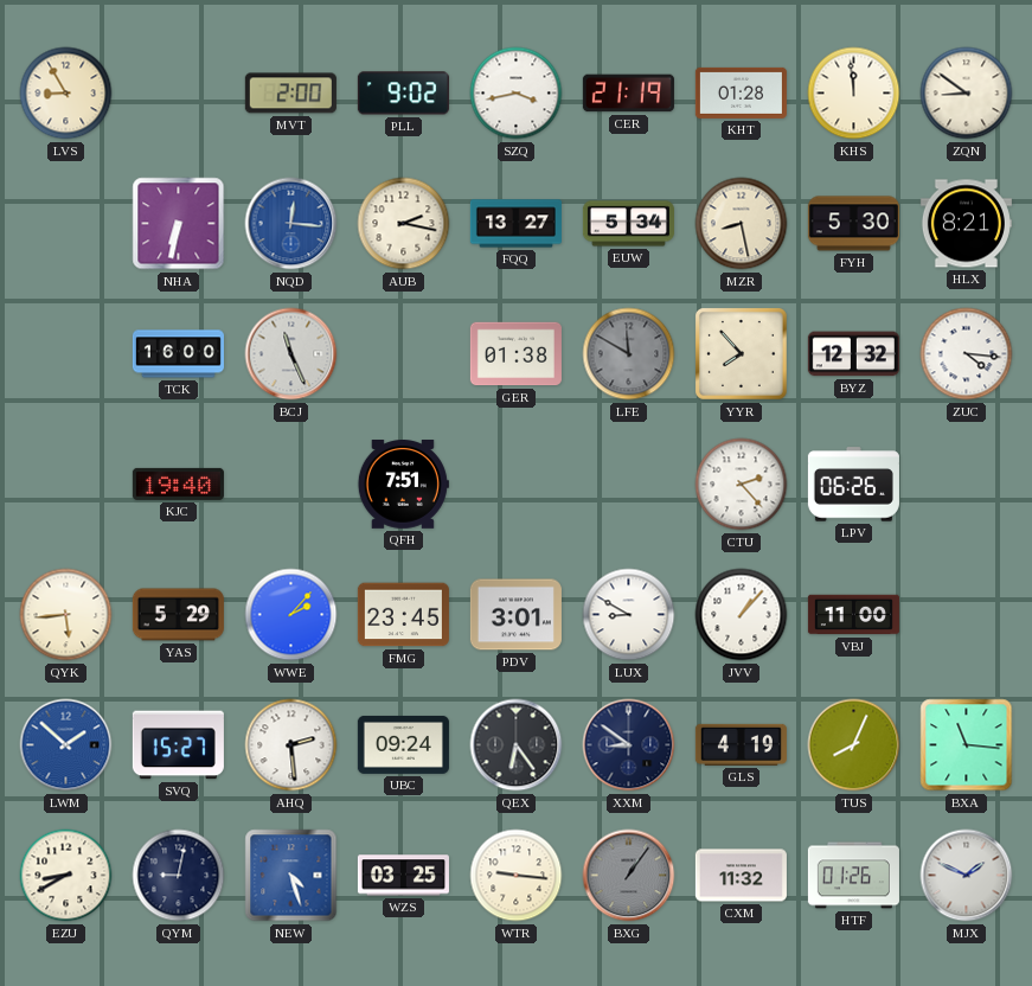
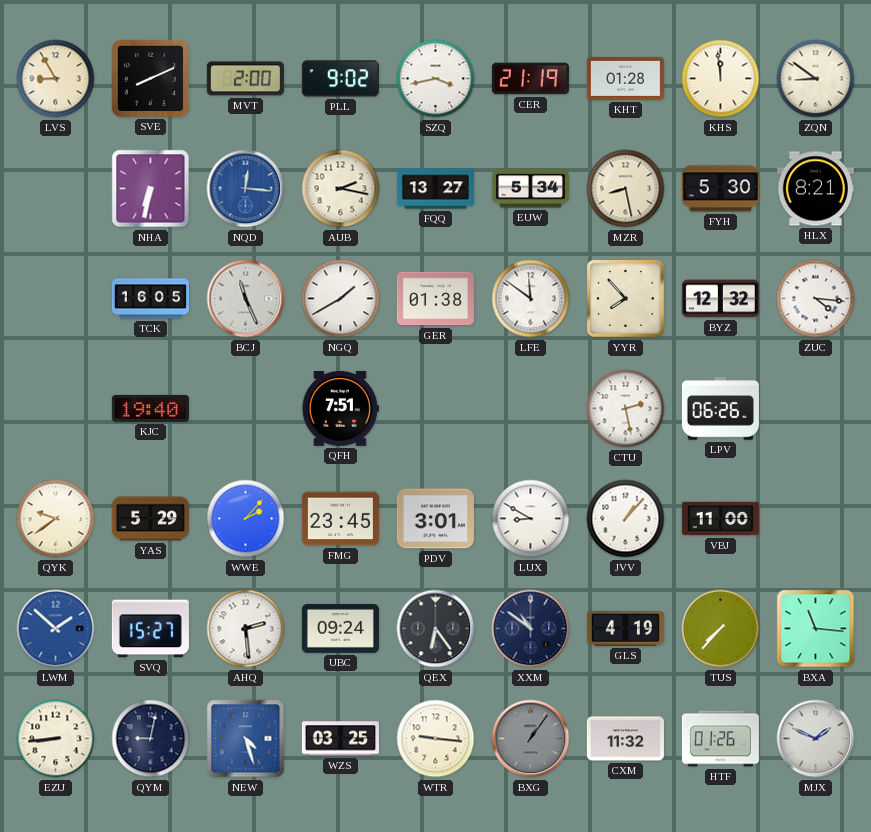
SVE: none -> 8:11 (150, 78)
TCK: 16:00 -> 16:05 (150, 299)
NGQ: none -> 1:40 (341, 299)
LFE: 11:50 -> 11:51 (531, 299)
LFE dial: grey -> white (531, 299)
CTU: 2:23 -> 2:28 (626, 409)
QYK: 5:44 -> 9:39 (56, 519)
XXM: 8:51 -> 10:51 (531, 629)
TUS: 8:04 -> 7:37 (721, 629)
EZU: 8:40 -> 8:44 (56, 739)
